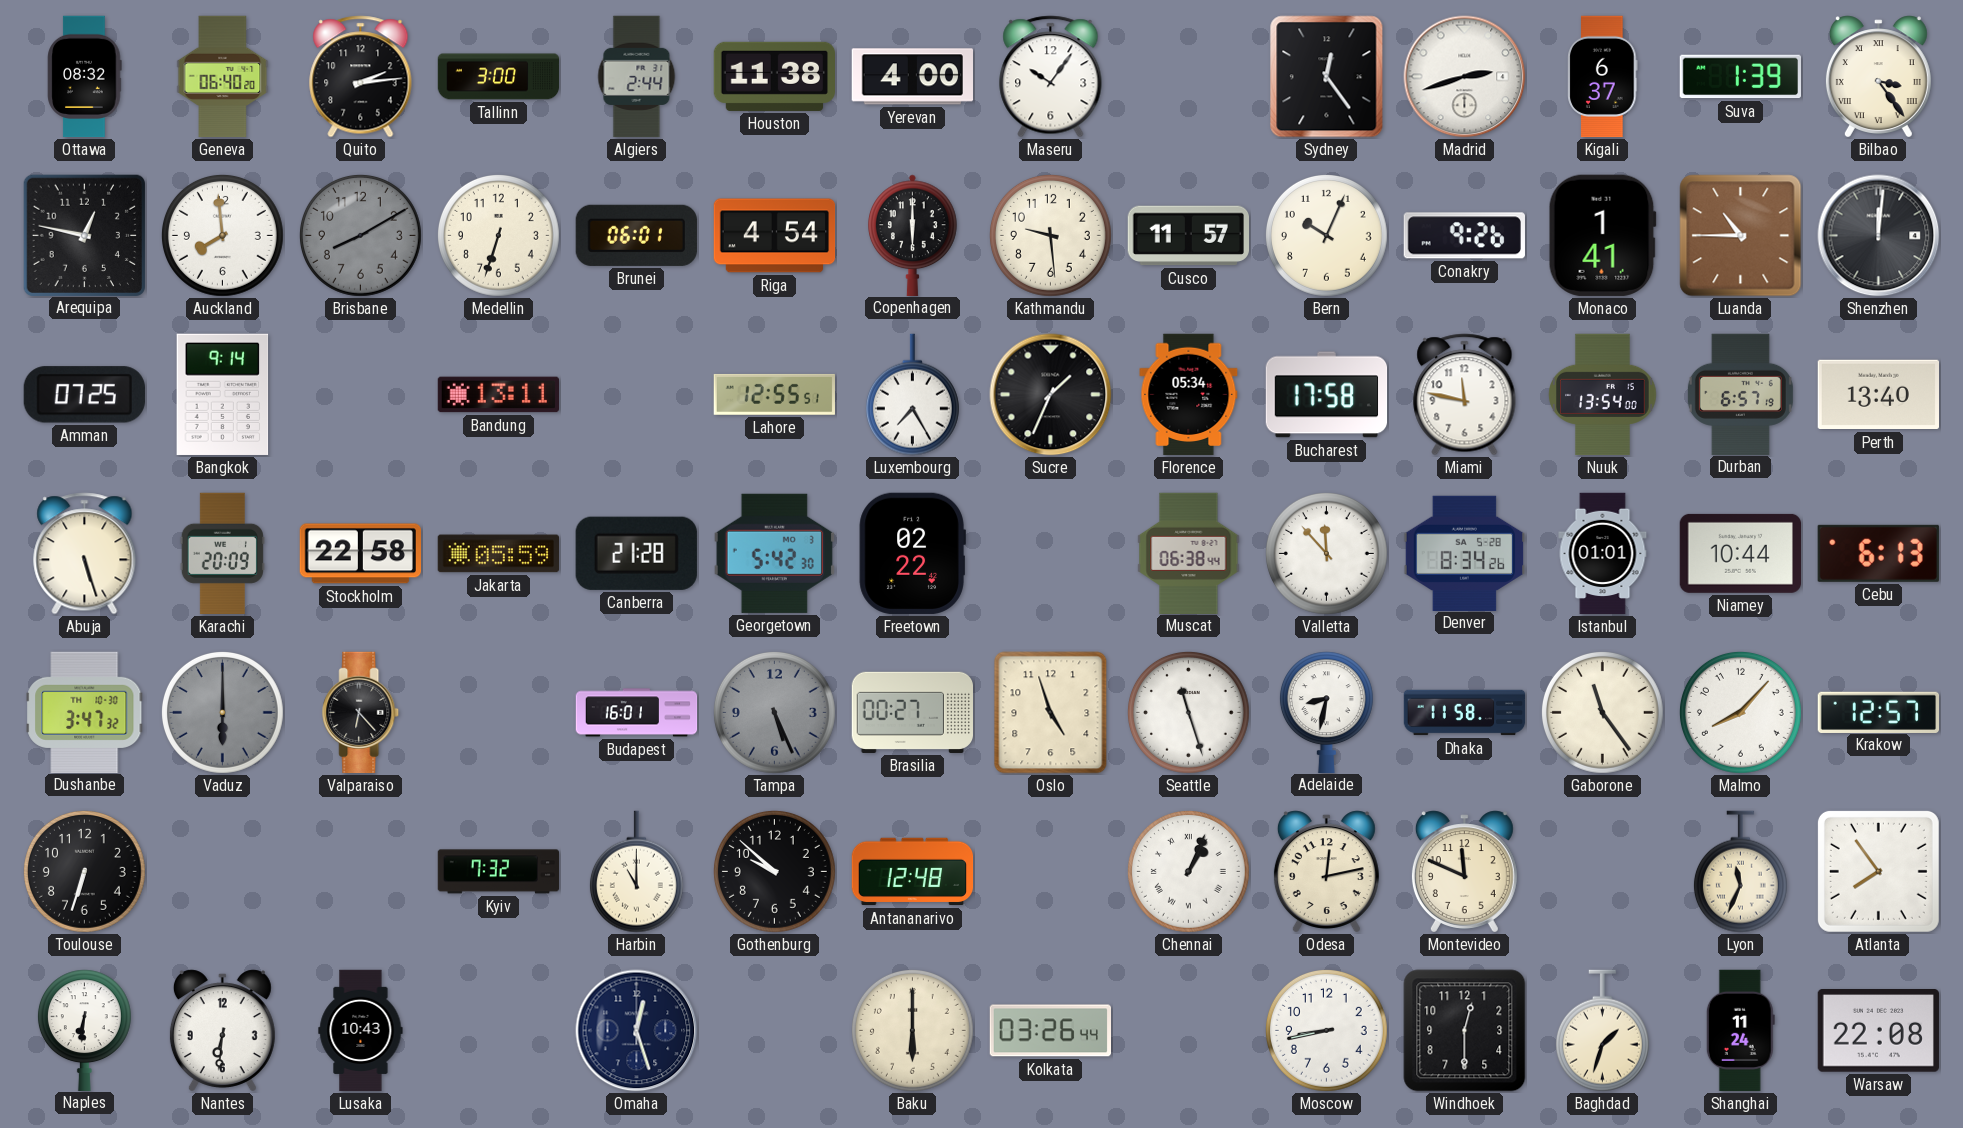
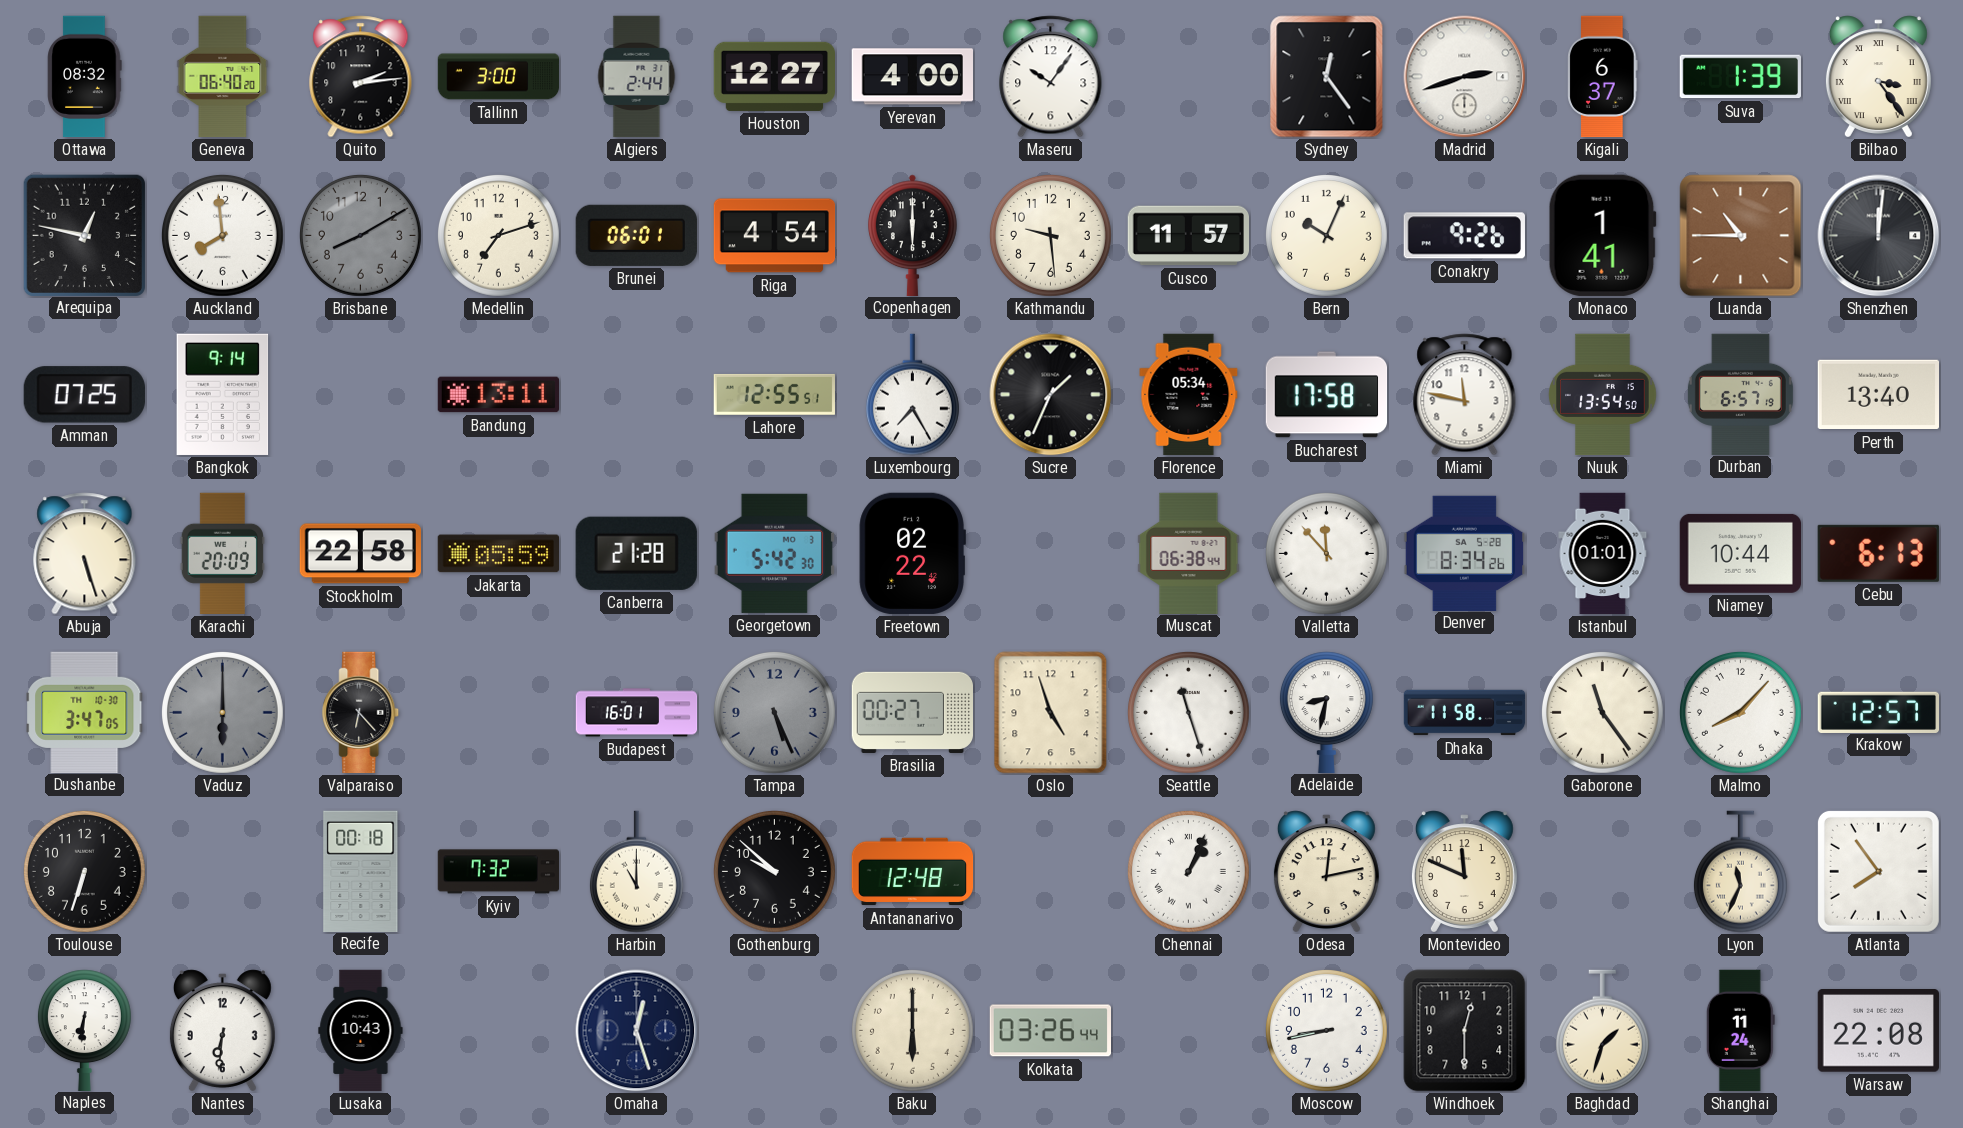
Houston: 11:38 -> 12:27 (775, 76)
Medellin: 6:33 -> 7:12 (498, 235)
Nuuk: 13:54:00 -> 13:54:50 (1603, 395)
Dushanbe: 3:47:32 -> 3:47:05 (85, 712)
Recife: none -> 00:18 (361, 871)
